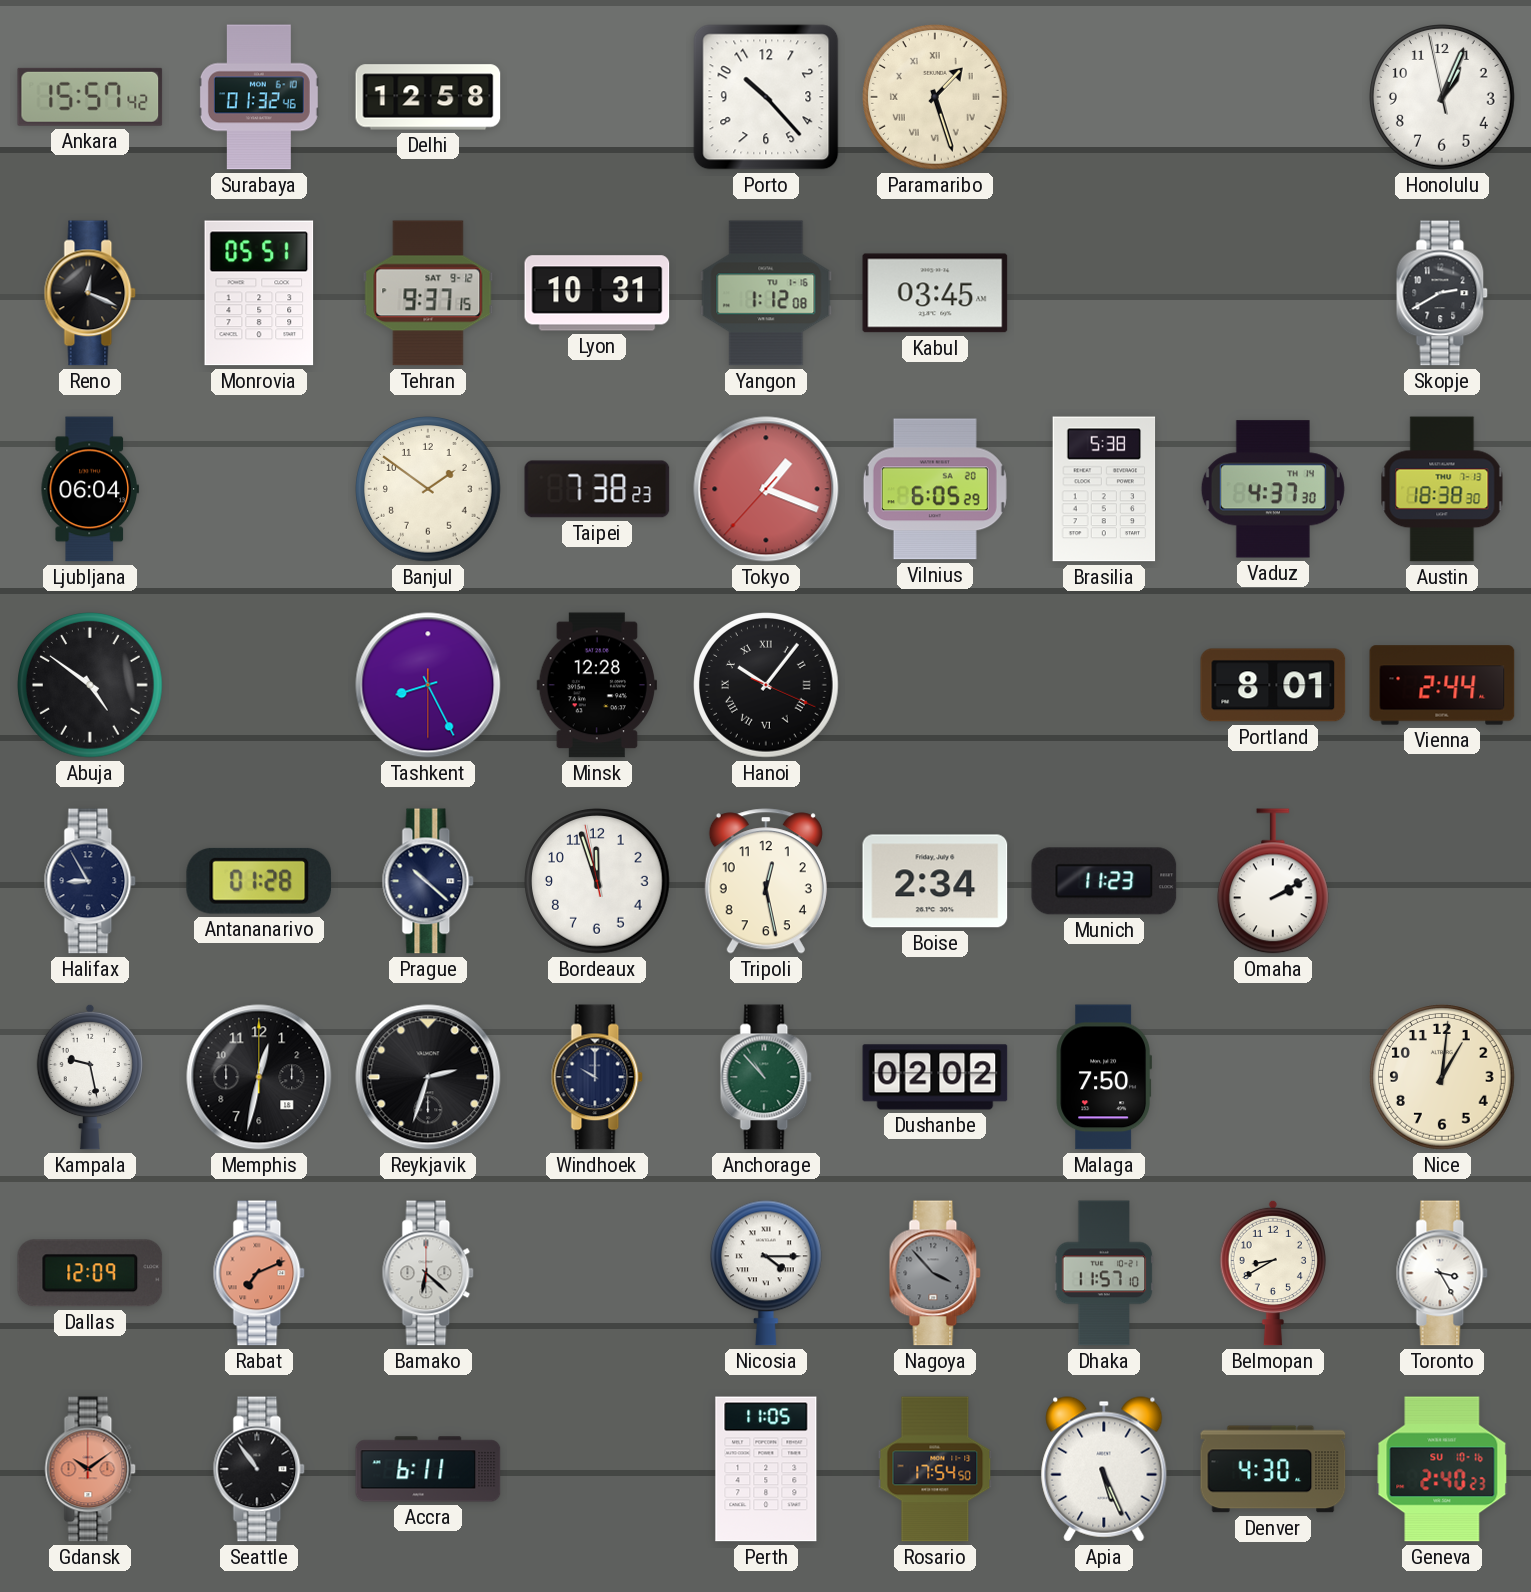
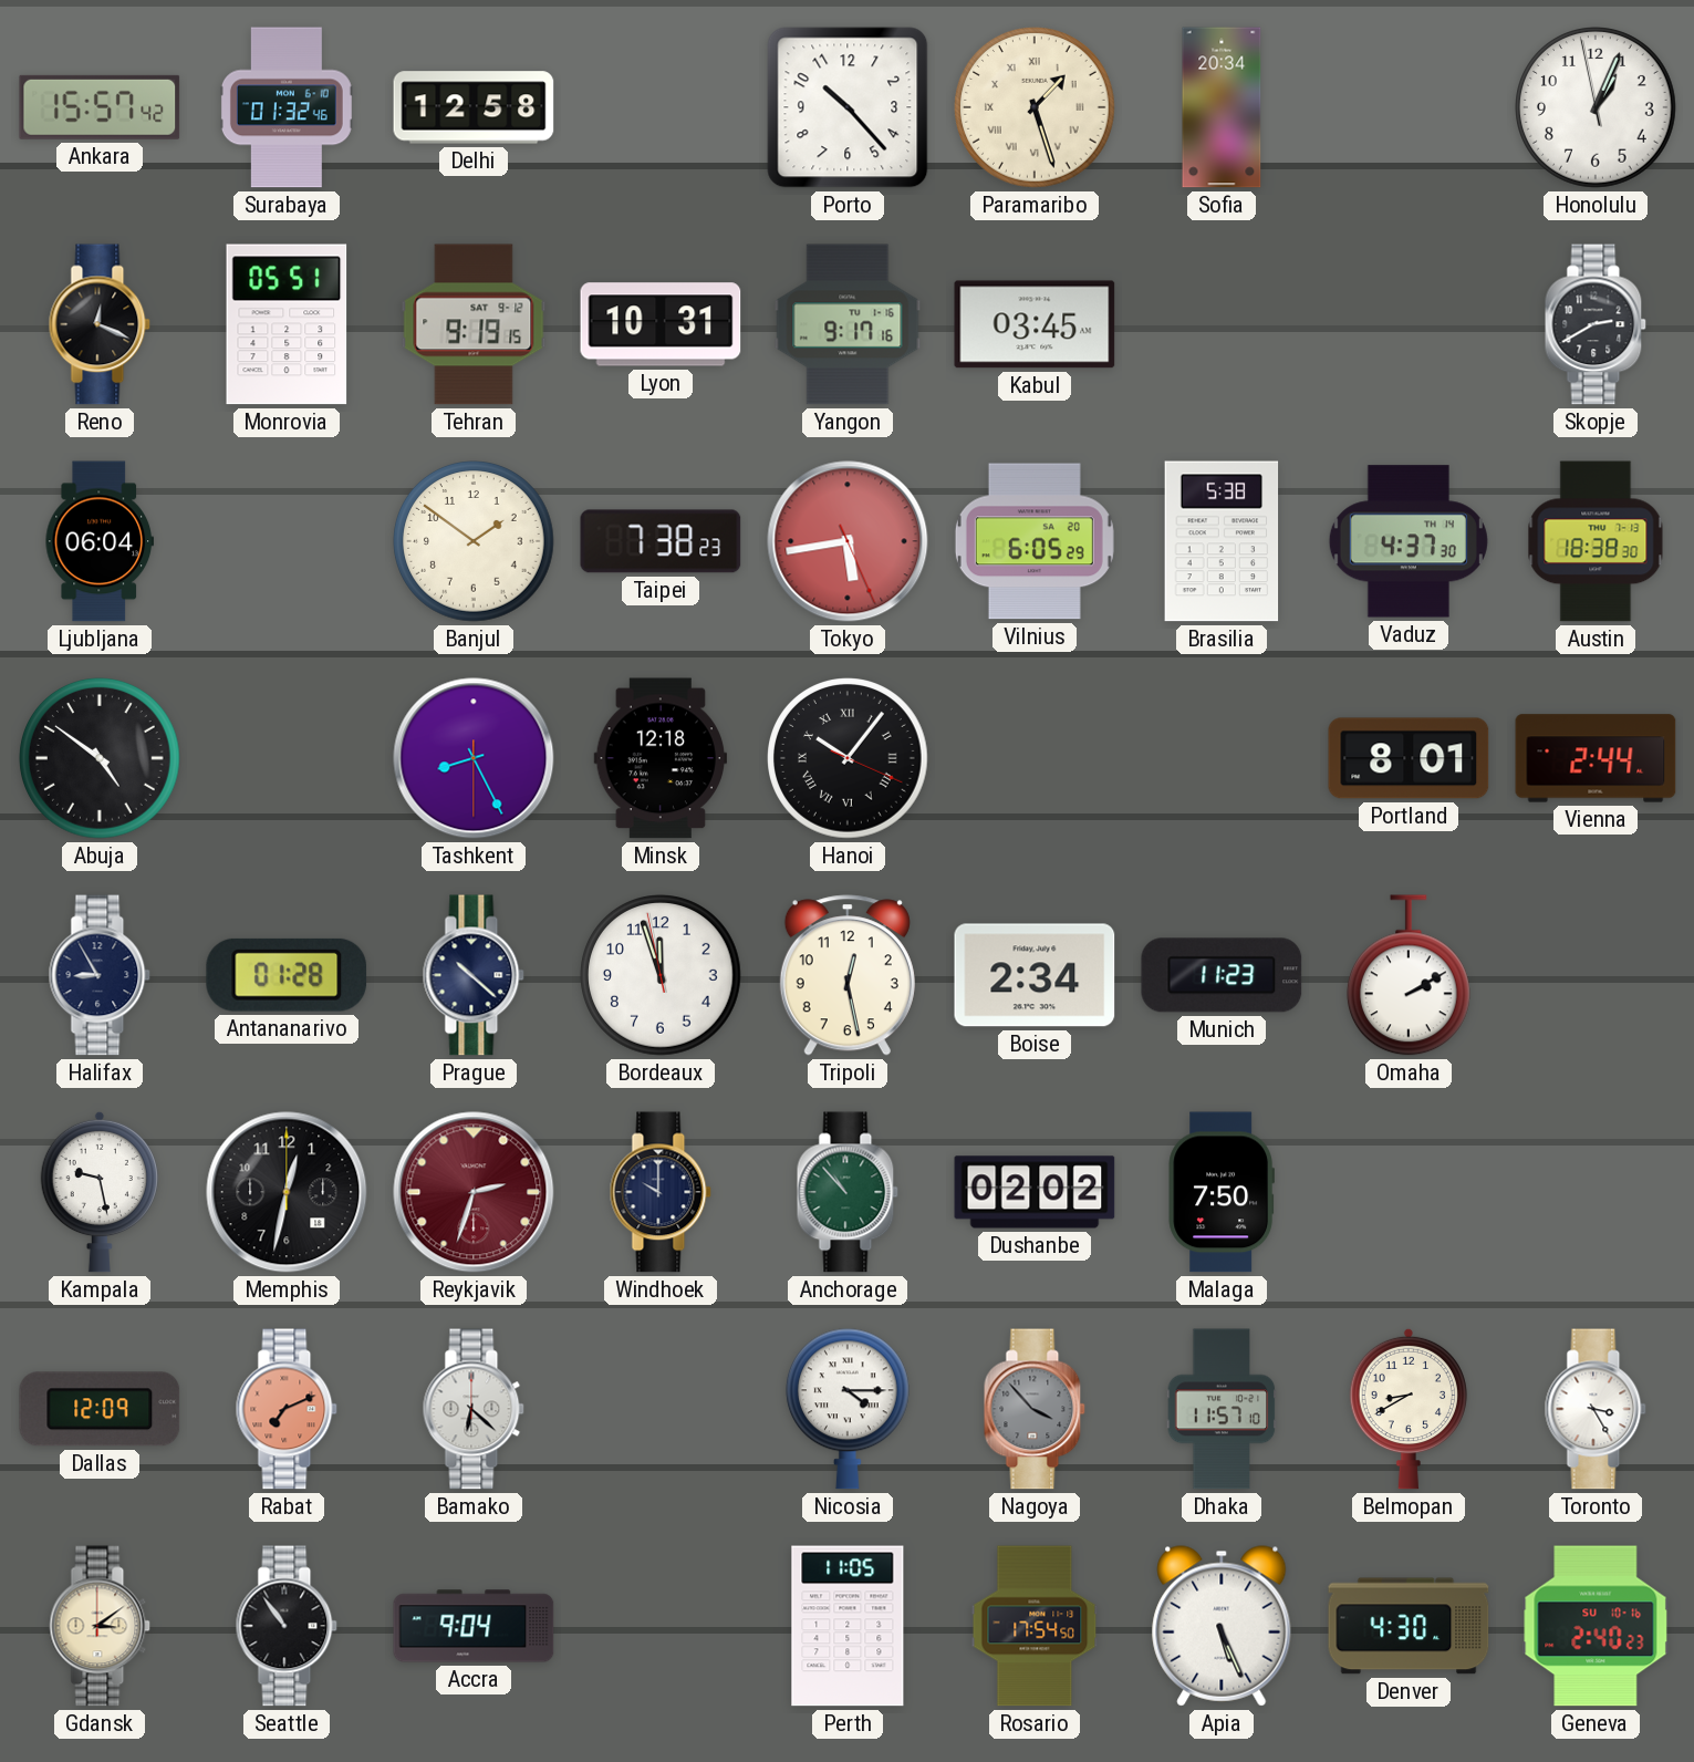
Sofia: none -> 20:34 (1222, 107)
Tehran: 9:37 -> 9:19 (474, 324)
Yangon: 1:12 -> 9:17 (848, 324)
Tokyo: 1:18 -> 5:43 (848, 541)
Minsk: 12:28 -> 12:18 (659, 758)
Reykjavik dial: black -> burgundy (474, 1192)
Nice: 1:01 -> none (1442, 1077)
Gdansk: 10:09 -> 3:09 (100, 1626)
Gdansk dial: salmon -> cream (100, 1626)
Accra: 6:11 -> 9:04 (474, 1626)
